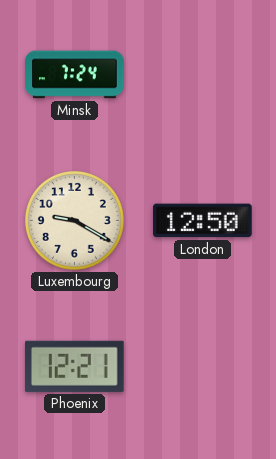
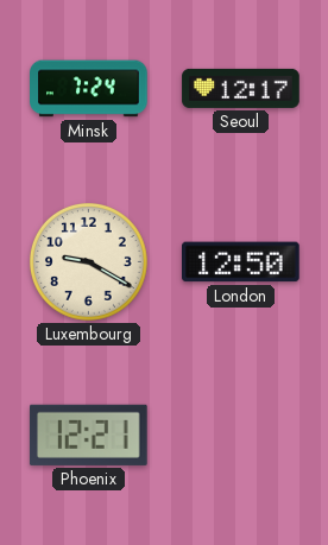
Seoul: none -> 12:17 (241, 88)
